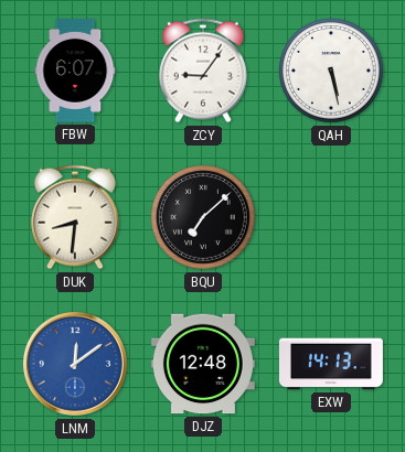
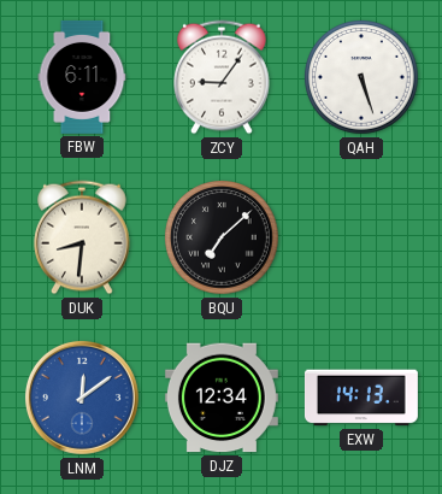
FBW: 6:07 -> 6:11 (82, 77)
QAH: 5:28 -> 5:27 (361, 77)
DJZ: 12:48 -> 12:34 (222, 398)
